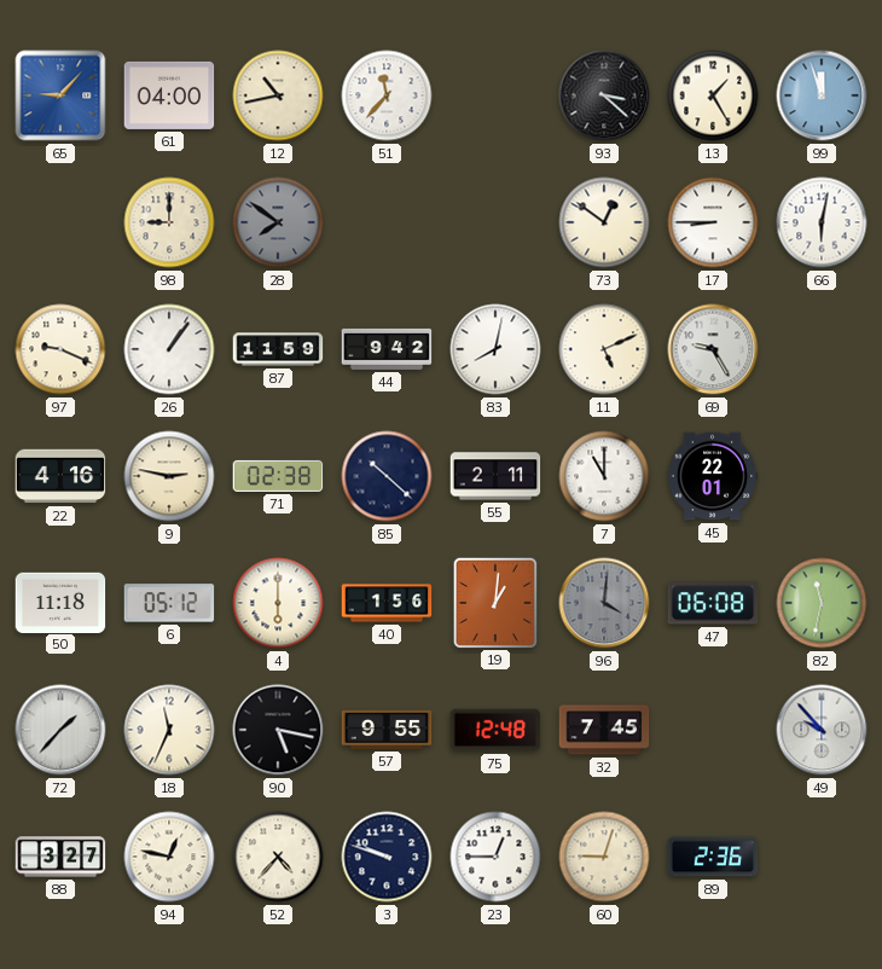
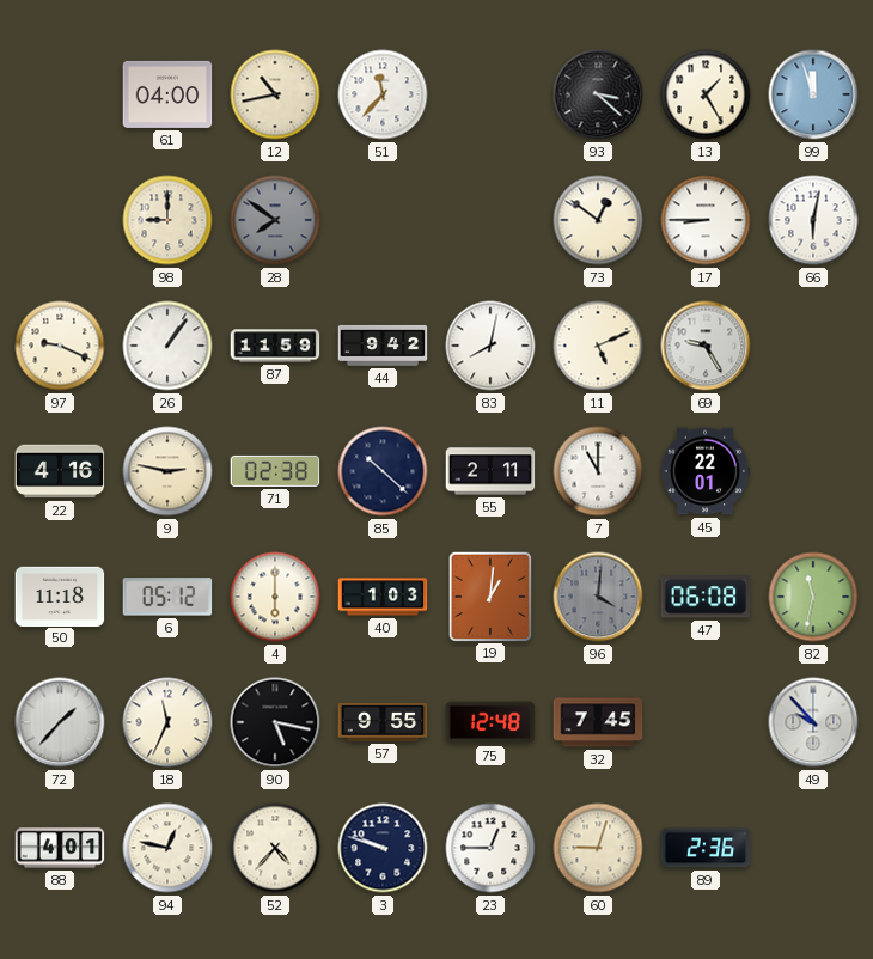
65: 9:07 -> none (60, 95)
40: 1:56 -> 1:03 (383, 597)
88: 3:27 -> 4:01 (60, 848)
